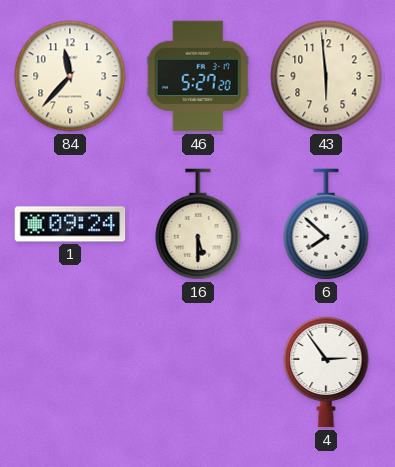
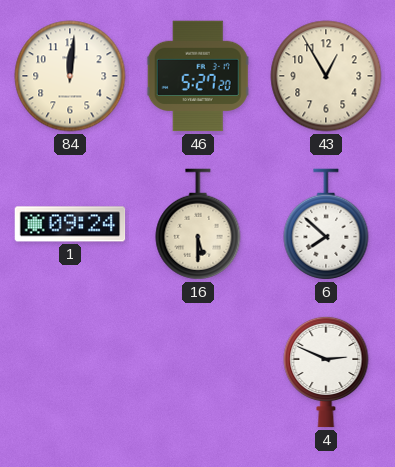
84: 11:37 -> 12:01 (70, 76)
43: 5:59 -> 12:55 (326, 76)
4: 2:54 -> 2:49 (326, 372)
